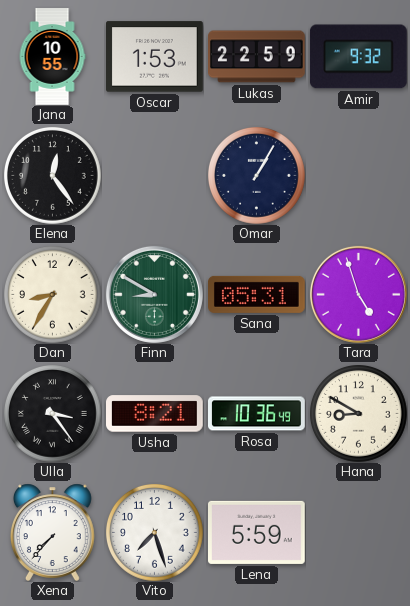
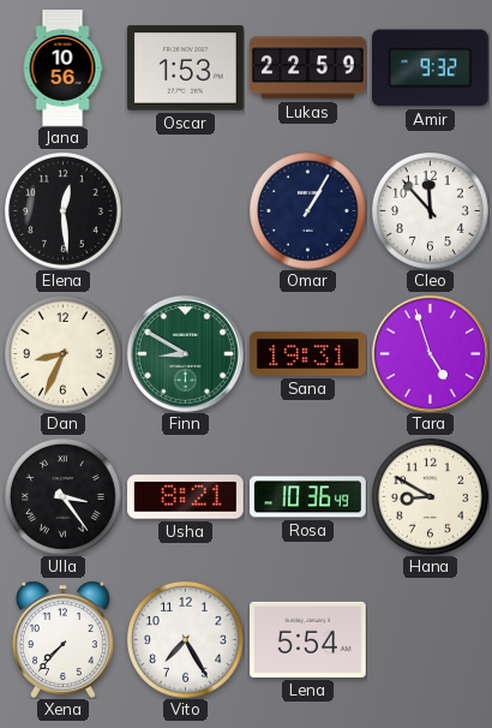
Jana: 10:55 -> 10:56 (62, 68)
Elena: 12:24 -> 12:29 (64, 211)
Cleo: none -> 11:53 (431, 211)
Dan: 8:35 -> 8:34 (64, 354)
Sana: 05:31 -> 19:31 (308, 353)
Vito: 7:27 -> 7:25 (186, 640)
Lena: 5:59 -> 5:54 (308, 639)
